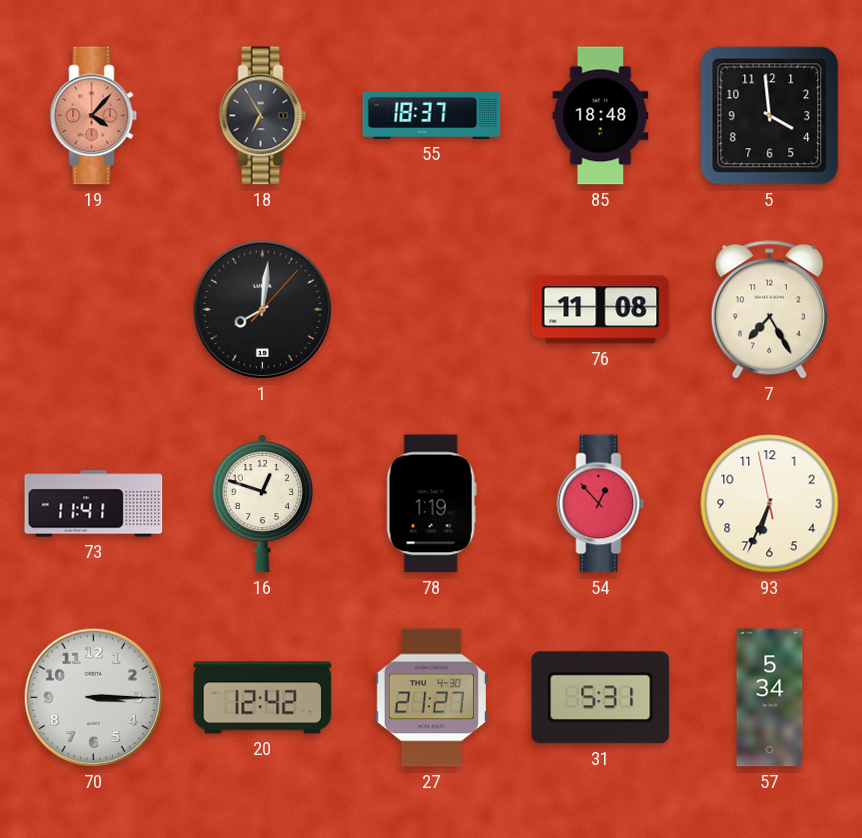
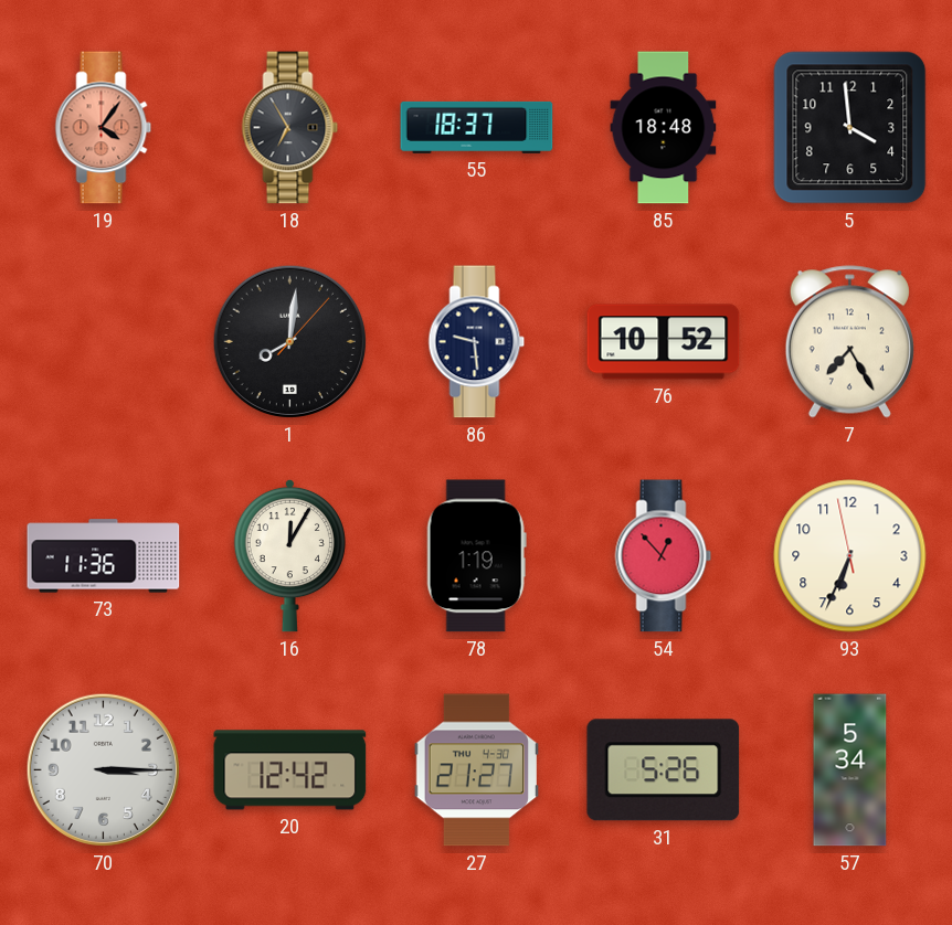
19: 4:07 -> 4:06 (104, 128)
86: none -> 9:29 (477, 342)
76: 11:08 -> 10:52 (664, 342)
73: 11:41 -> 11:36 (104, 556)
16: 12:48 -> 12:05 (289, 555)
31: 5:31 -> 5:26 (664, 770)
